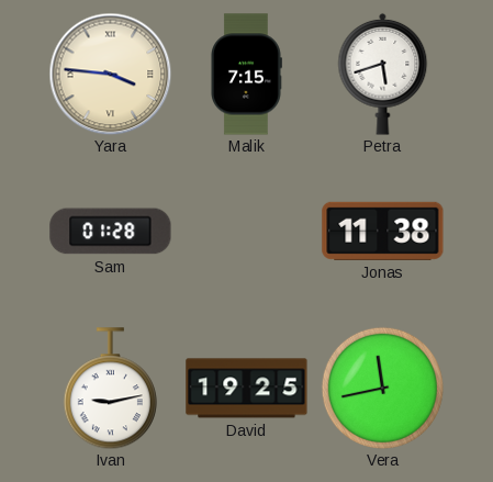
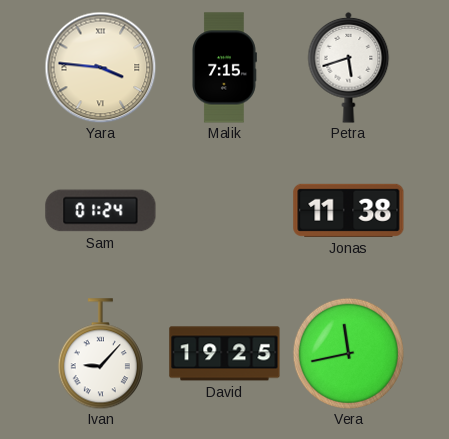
Sam: 01:28 -> 01:24 (101, 211)
Ivan: 9:13 -> 9:07 (100, 354)
